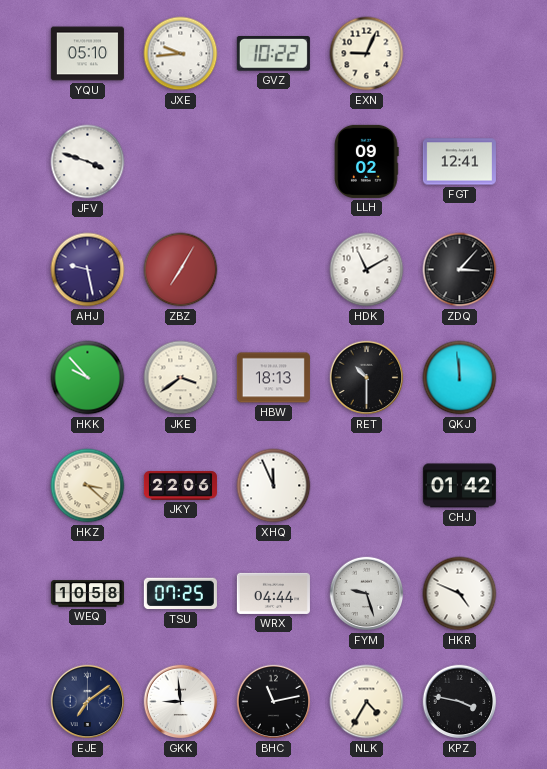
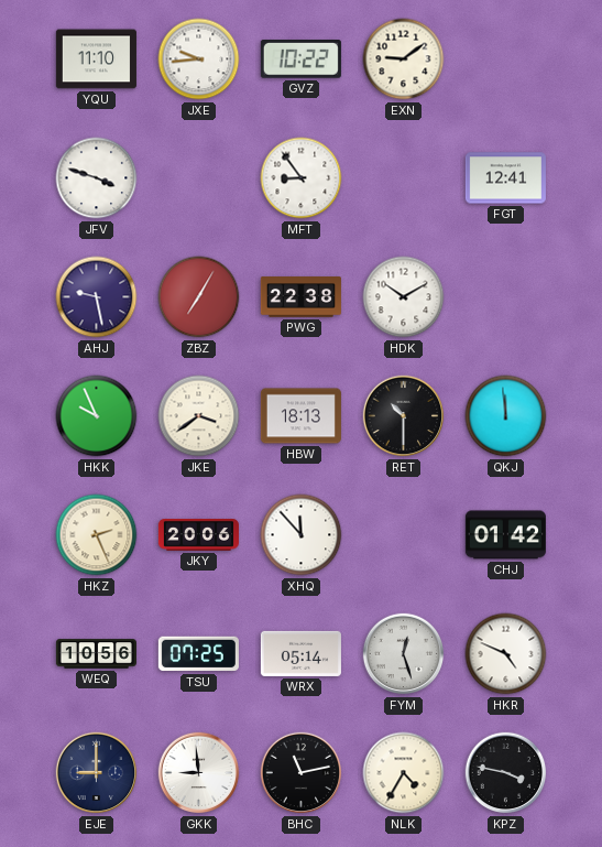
YQU: 05:10 -> 11:10 (96, 59)
EXN: 9:04 -> 9:09 (404, 59)
MFT: none -> 8:54 (302, 178)
LLH: 09:02 -> none (367, 161)
PWG: none -> 22:38 (300, 297)
HDK: 11:10 -> 10:10 (404, 297)
ZDQ: 3:07 -> none (460, 270)
HKK: 9:53 -> 9:56 (97, 416)
HKZ: 3:22 -> 2:26 (97, 535)
JKY: 22:06 -> 20:06 (198, 535)
XHQ: 11:56 -> 11:53 (302, 535)
WEQ: 10:58 -> 10:56 (96, 654)
WRX: 04:44 -> 05:14 (300, 653)
FYM: 9:27 -> 12:27 (404, 654)
EJE: 7:09 -> 9:00 (97, 773)
